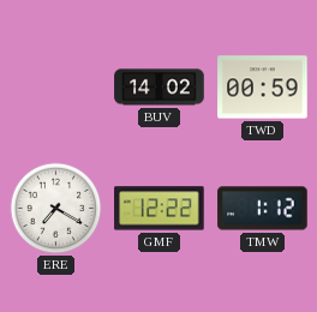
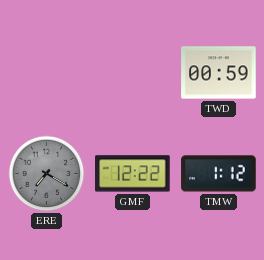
BUV: 14:02 -> none (160, 88)
ERE dial: white -> grey (47, 174)
